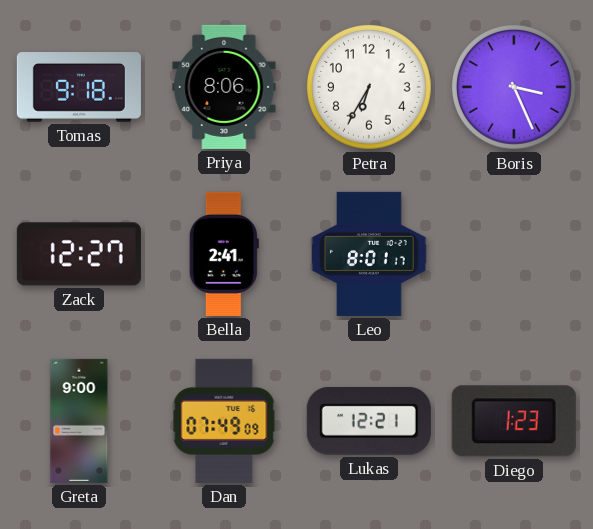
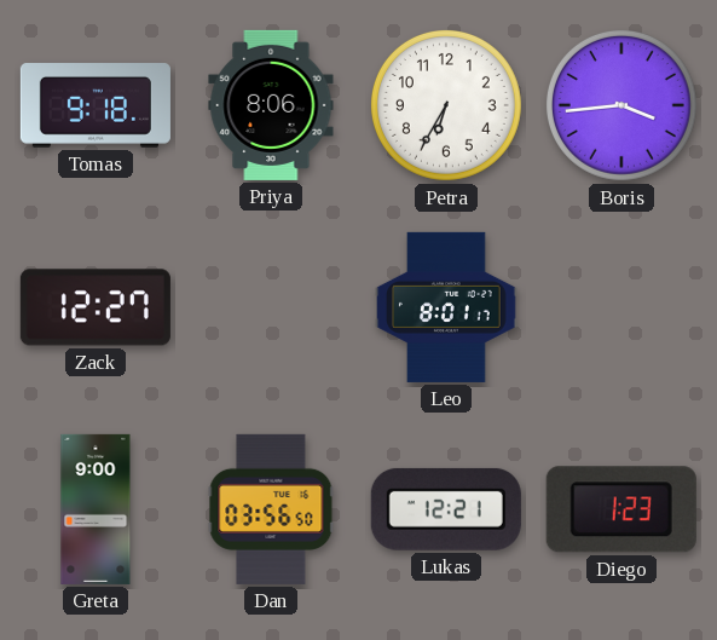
Boris: 3:26 -> 3:44 (621, 105)
Bella: 2:41 -> none (224, 254)
Dan: 07:49 -> 03:56 (271, 509)
